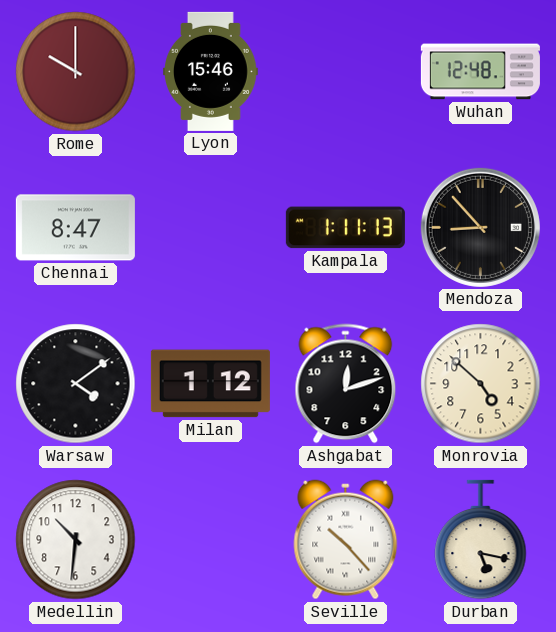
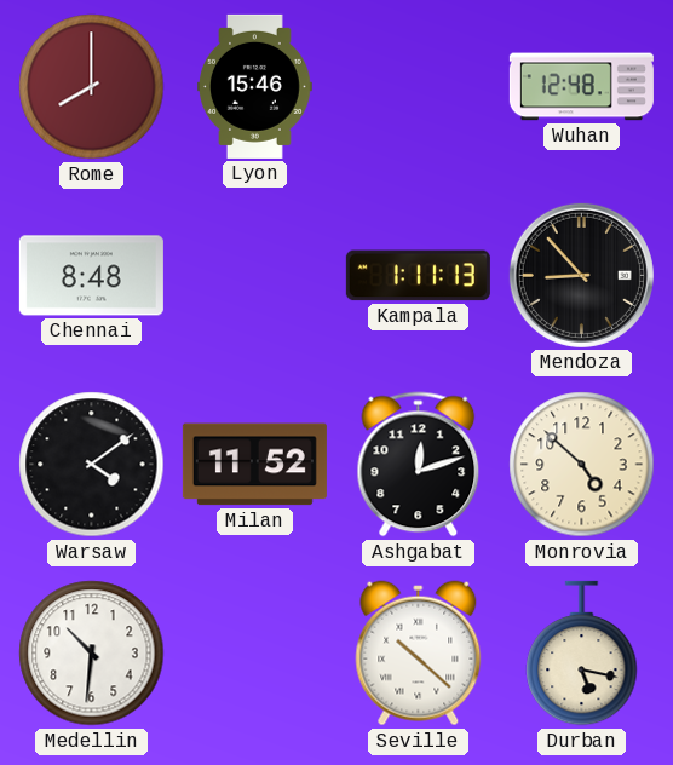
Rome: 10:00 -> 8:00 (92, 87)
Chennai: 8:47 -> 8:48 (91, 276)
Milan: 1:12 -> 11:52 (254, 465)
Seville: 10:23 -> 10:22 (419, 654)
